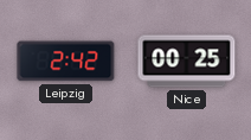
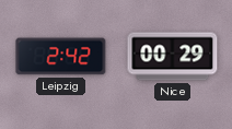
Nice: 00:25 -> 00:29 (173, 57)
